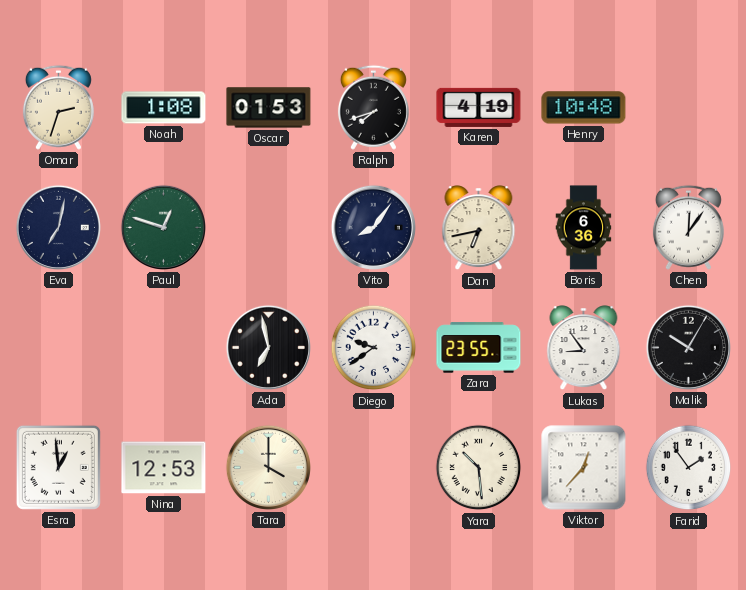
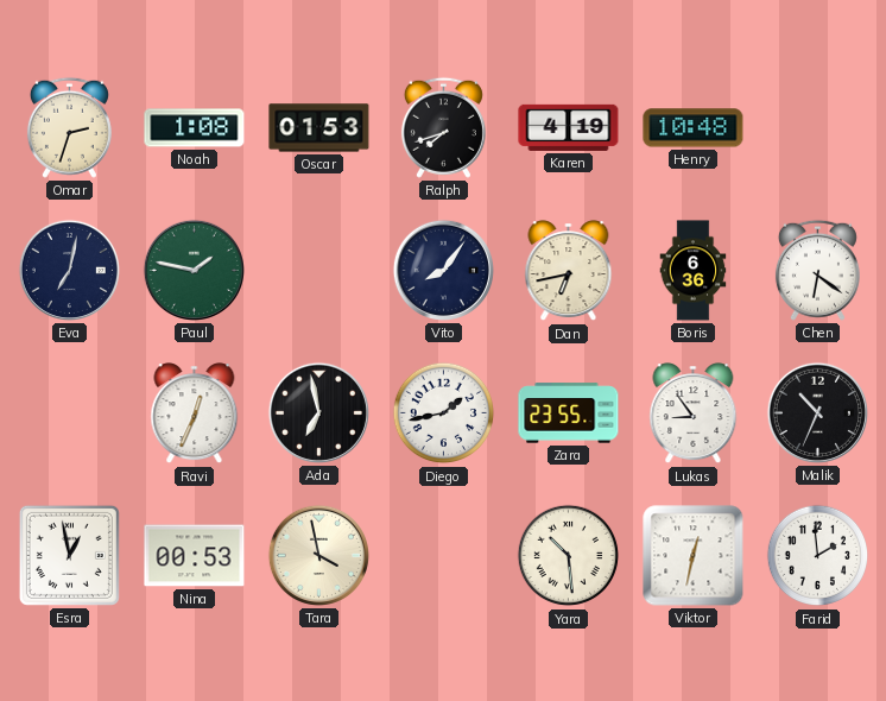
Paul: 12:48 -> 1:47 (194, 270)
Chen: 12:06 -> 6:21 (817, 270)
Ravi: none -> 12:34 (195, 413)
Diego: 9:39 -> 1:43 (444, 413)
Malik: 10:05 -> 10:34 (817, 412)
Esra: 12:59 -> 12:58 (69, 555)
Nina: 12:53 -> 00:53 (195, 556)
Tara: 4:00 -> 3:58 (318, 555)
Viktor: 12:37 -> 12:32 (694, 556)
Farid: 1:54 -> 1:59 (818, 556)
